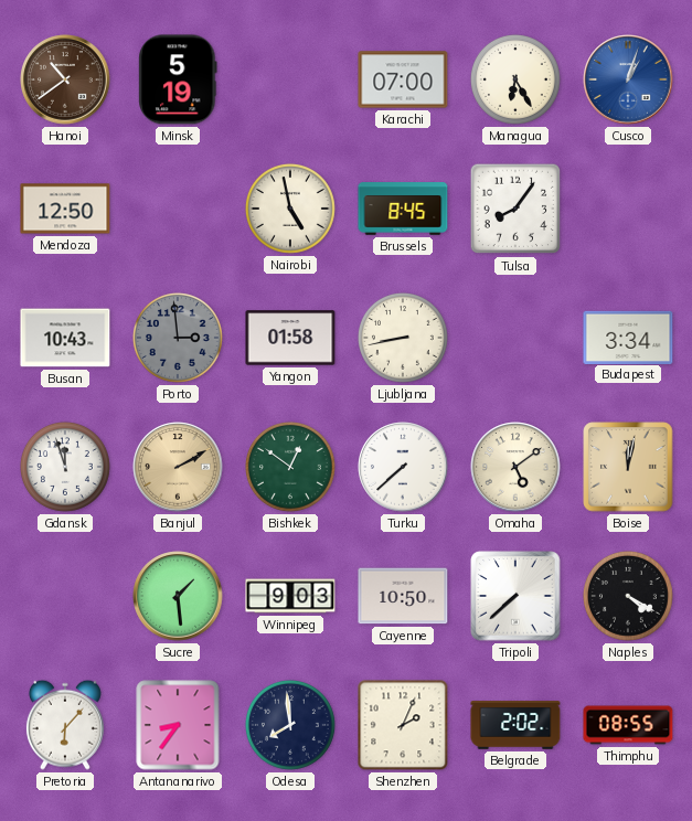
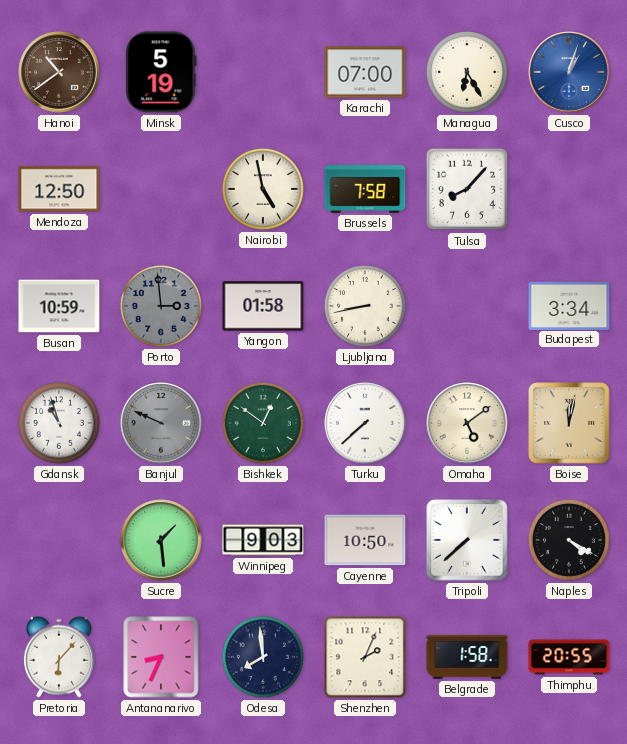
Brussels: 8:45 -> 7:58 (365, 189)
Tulsa: 8:06 -> 8:07 (467, 189)
Busan: 10:43 -> 10:59 (59, 306)
Gdansk: 11:57 -> 10:57 (59, 423)
Banjul: 2:10 -> 9:49 (161, 423)
Banjul dial: champagne -> grey (161, 423)
Antananarivo: 8:36 -> 8:34 (161, 657)
Belgrade: 2:02 -> 1:58 (467, 657)
Thimphu: 08:55 -> 20:55 (569, 657)
